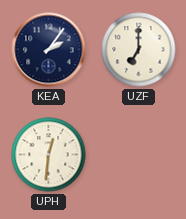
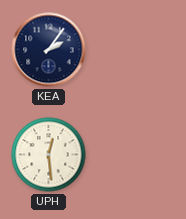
UZF: 7:00 -> none (139, 50)
UPH: 12:31 -> 12:29 (49, 155)
